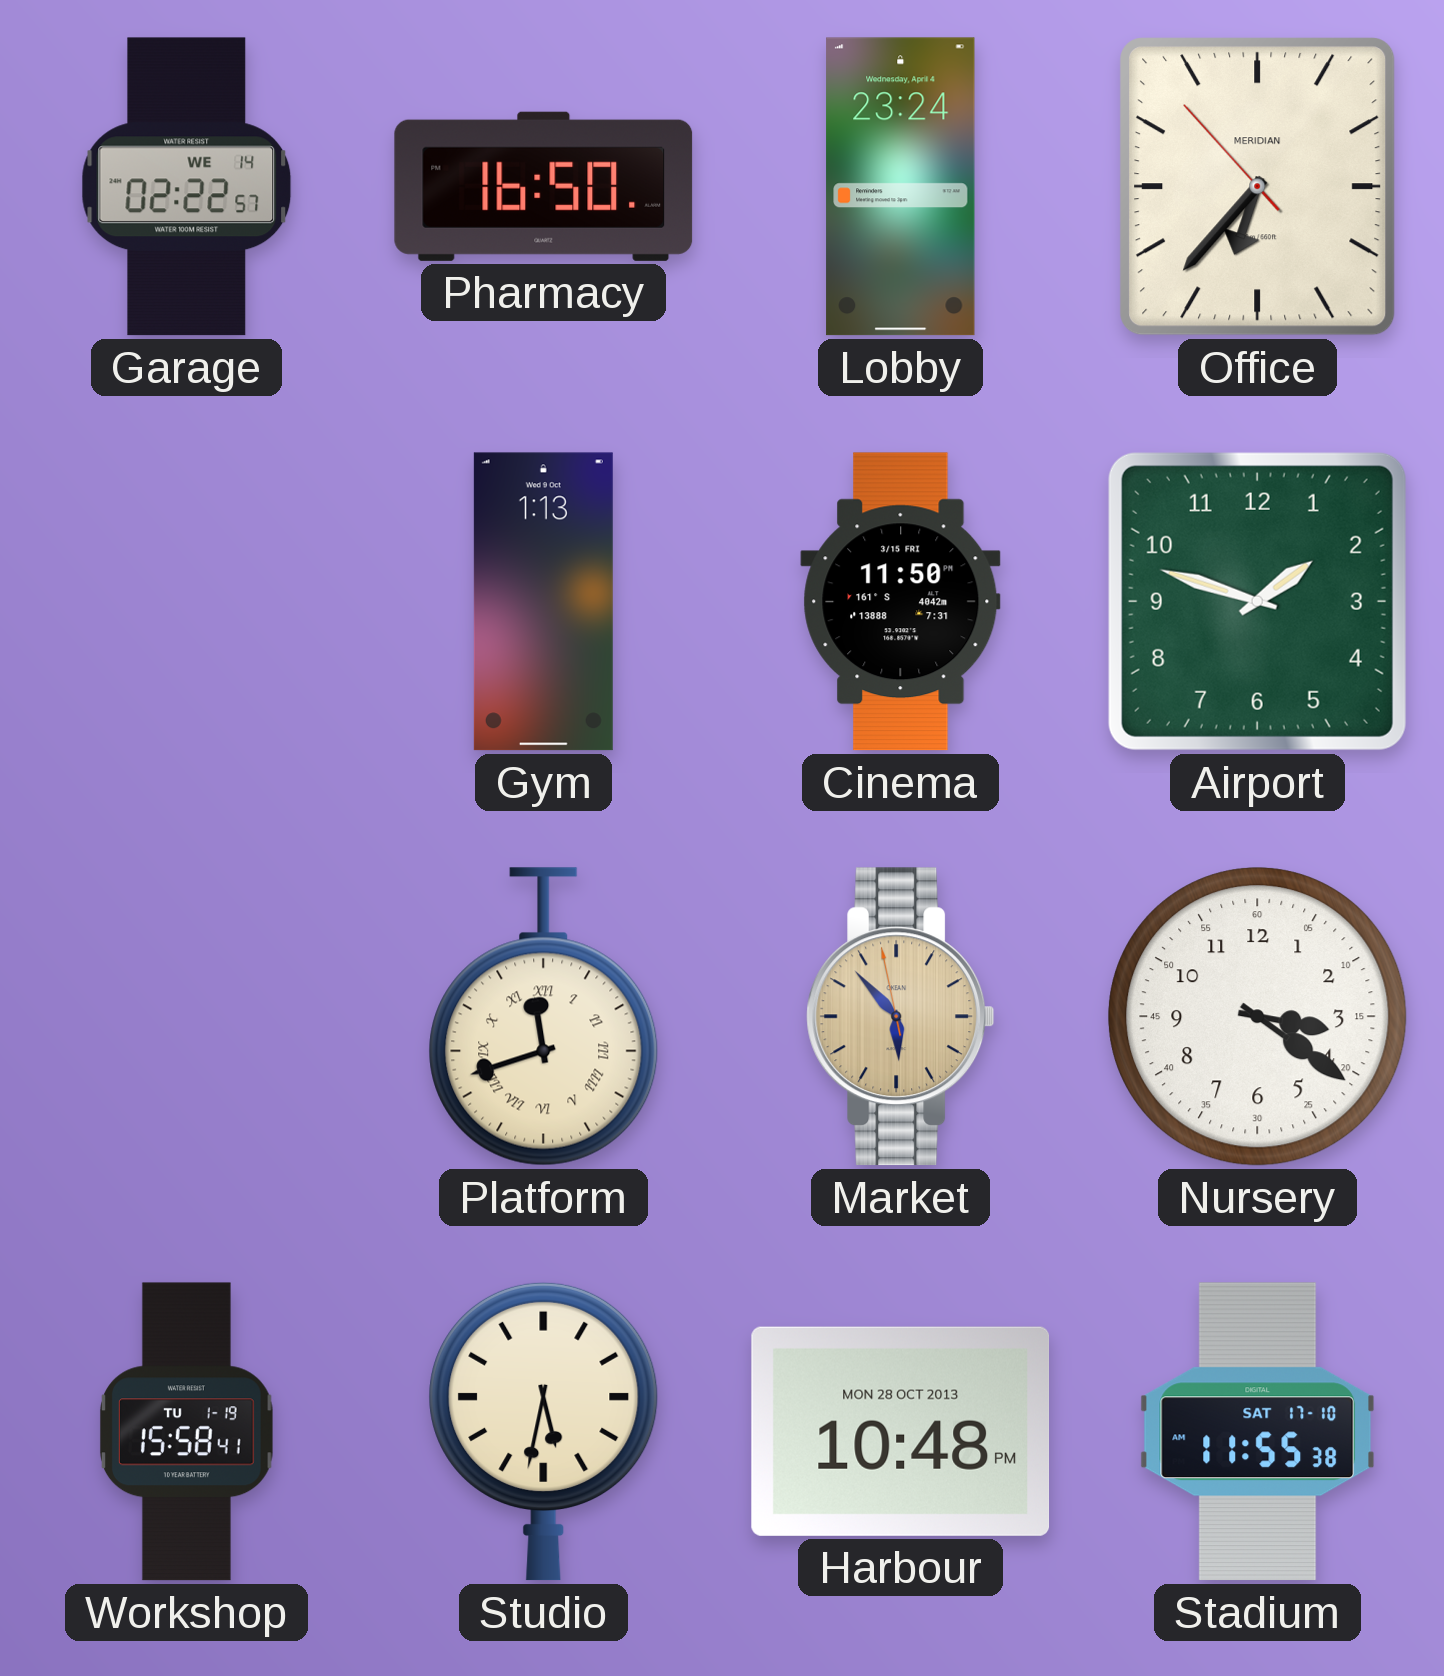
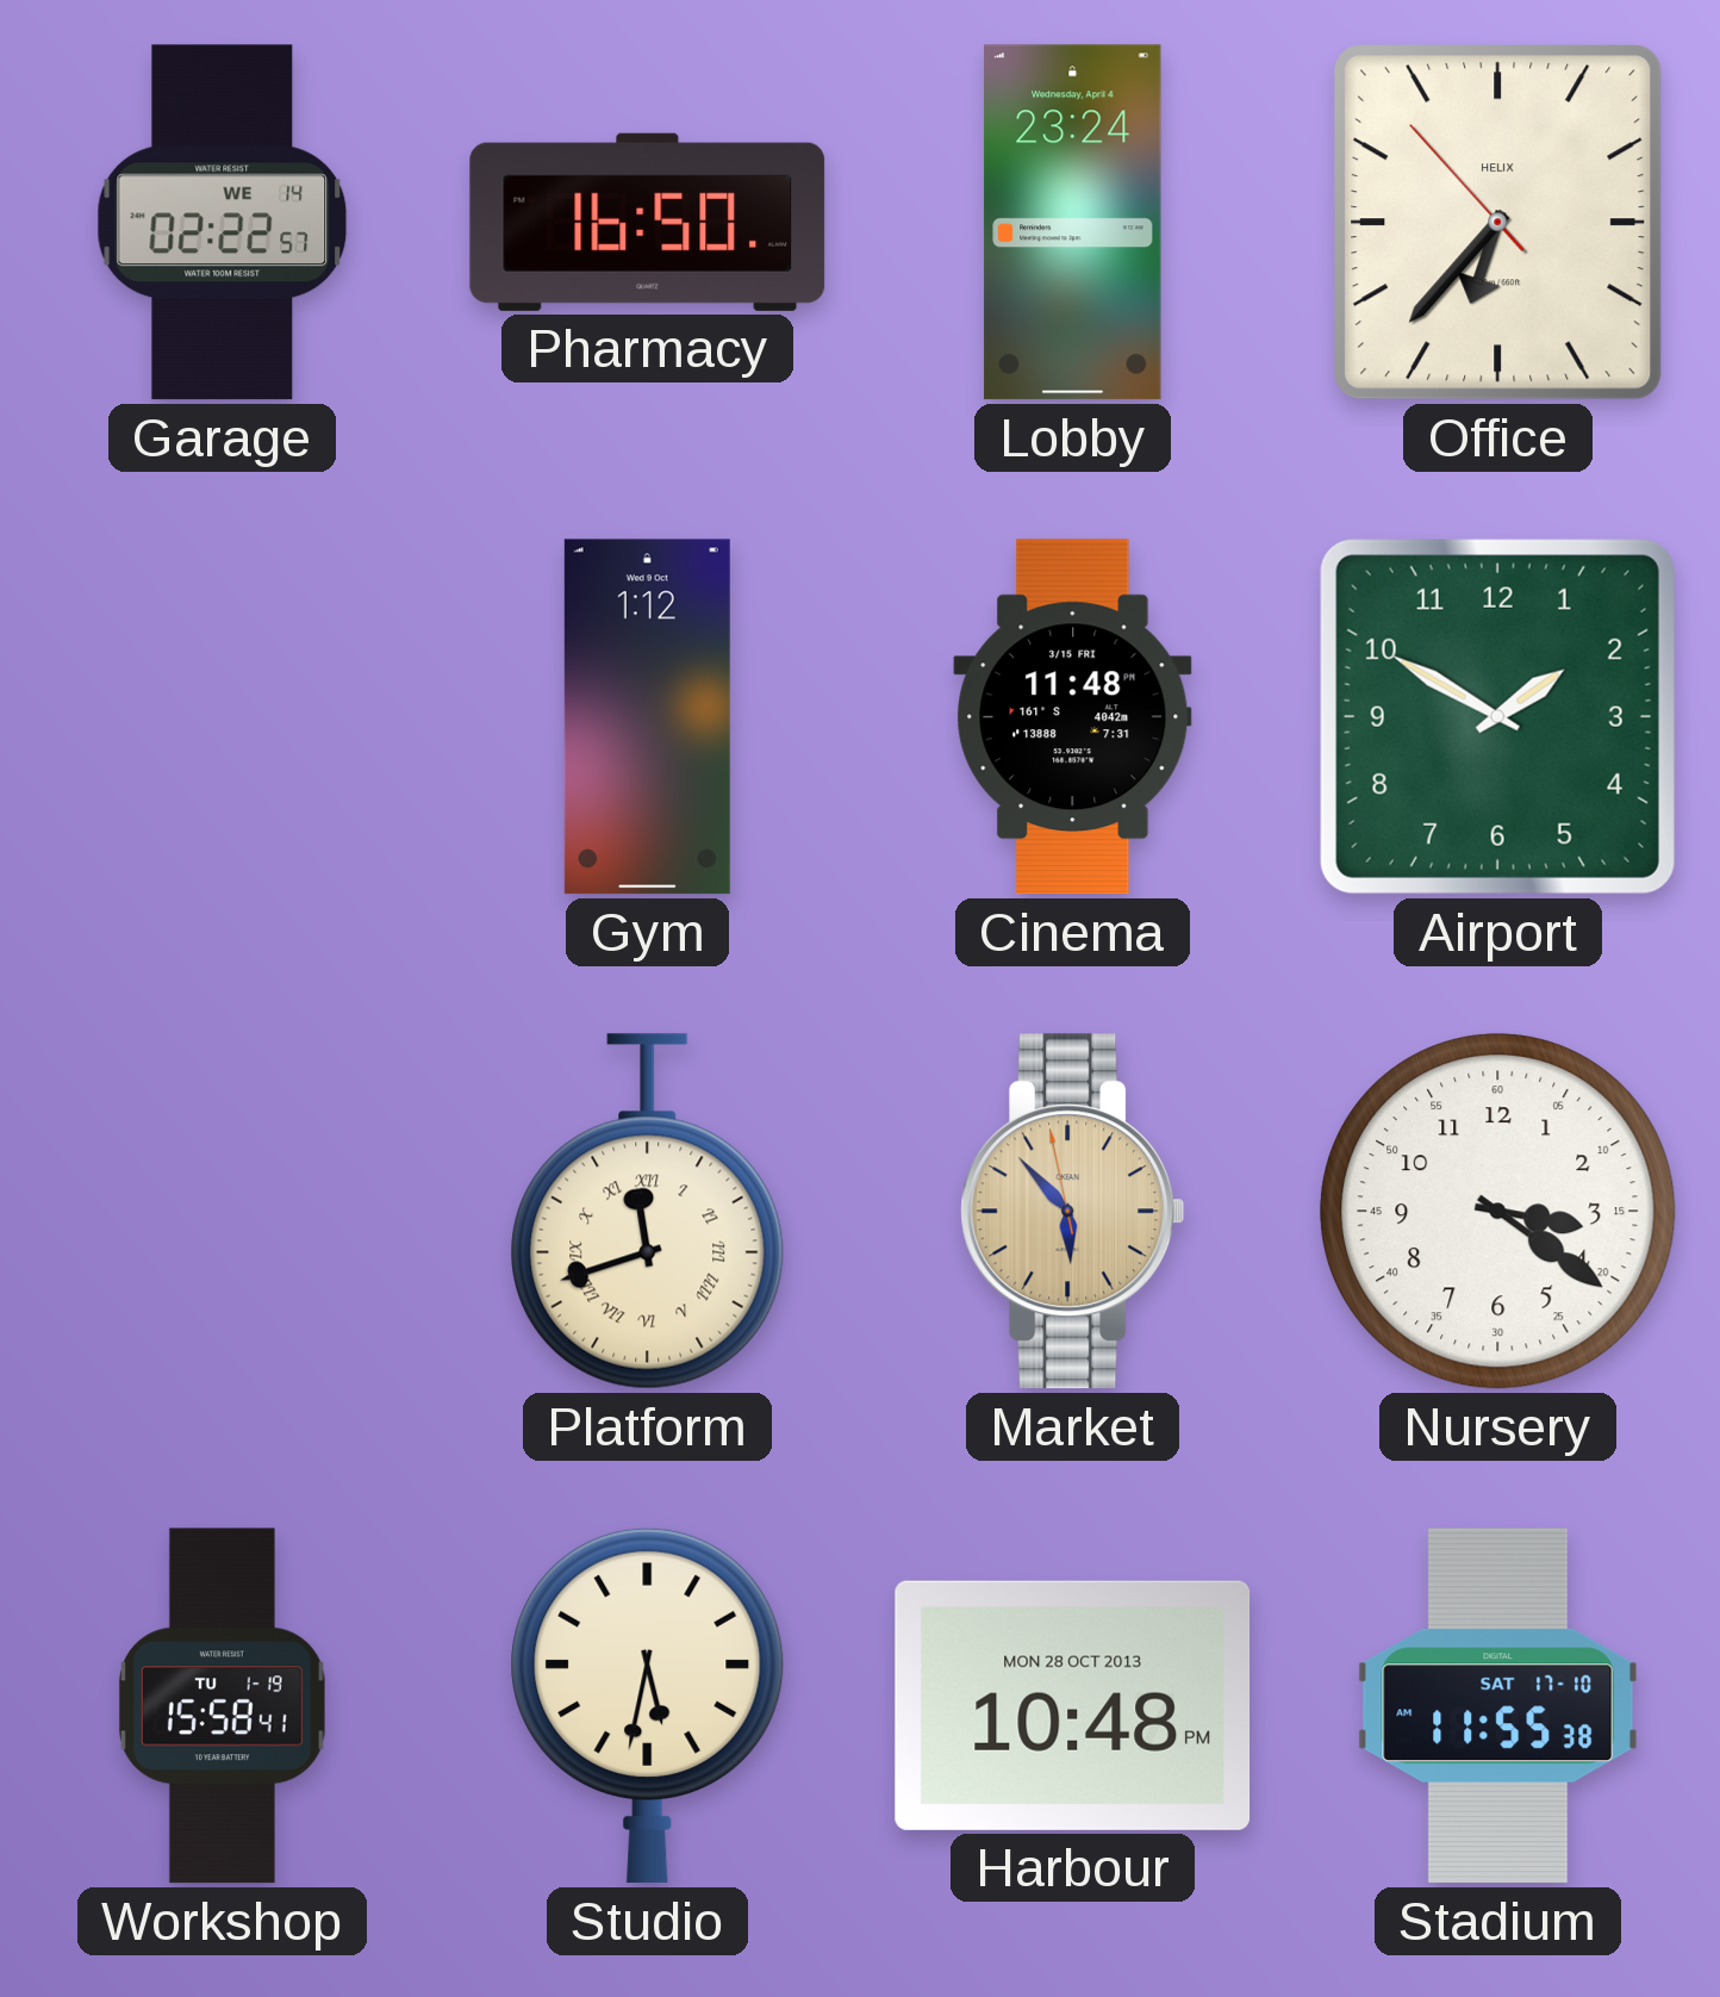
Office brand: MERIDIAN -> HELIX (1498, 223)
Gym: 1:13 -> 1:12 (647, 717)
Cinema: 11:50 -> 11:48 (1073, 717)
Airport: 1:48 -> 1:50 (1497, 716)
